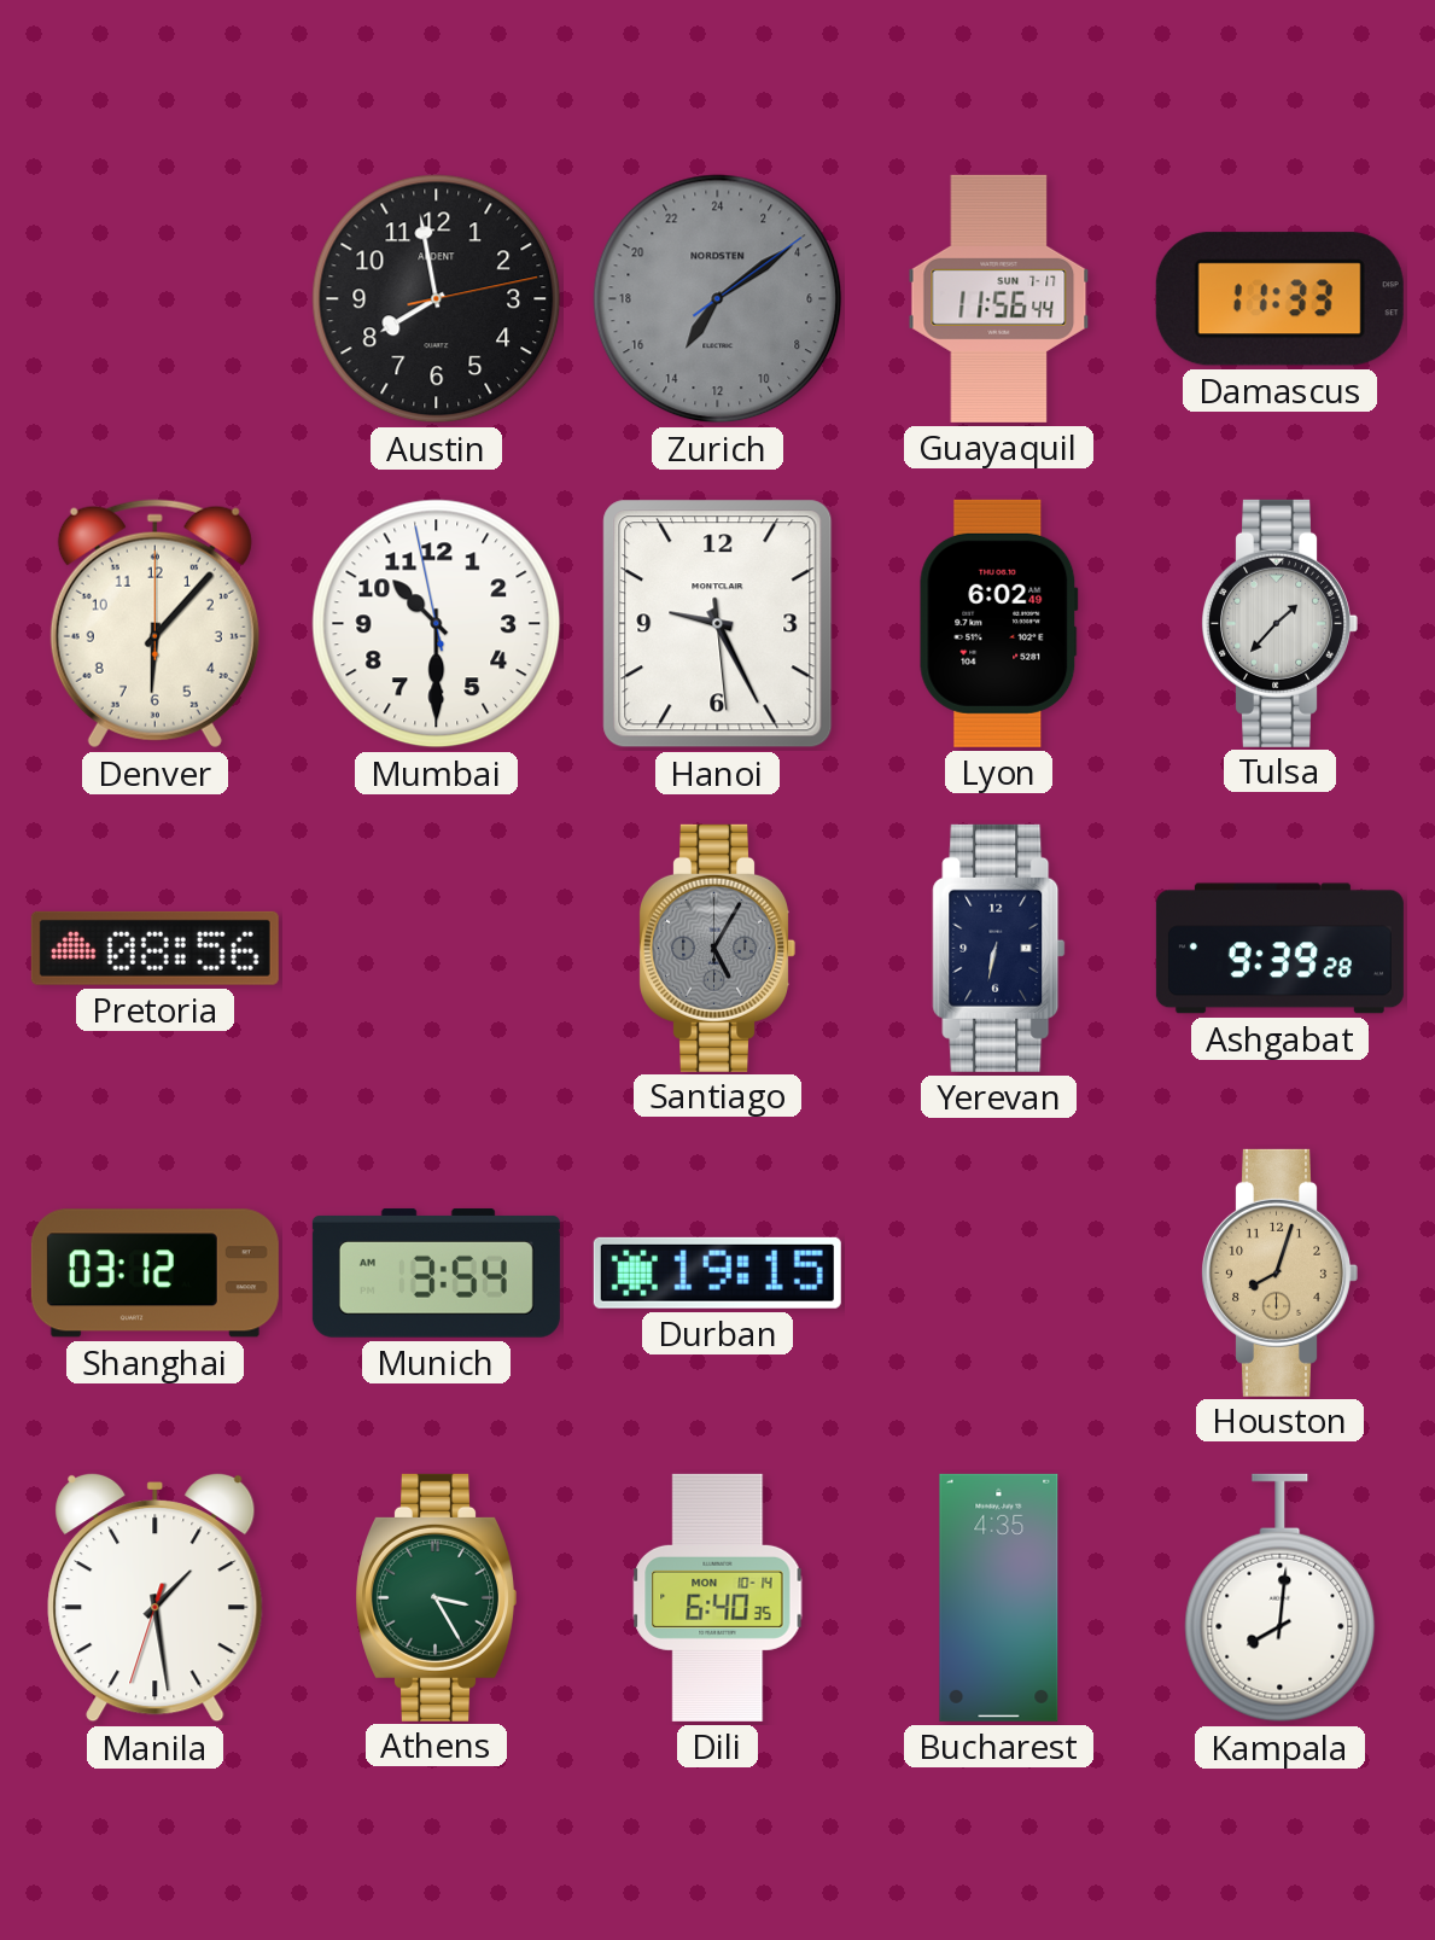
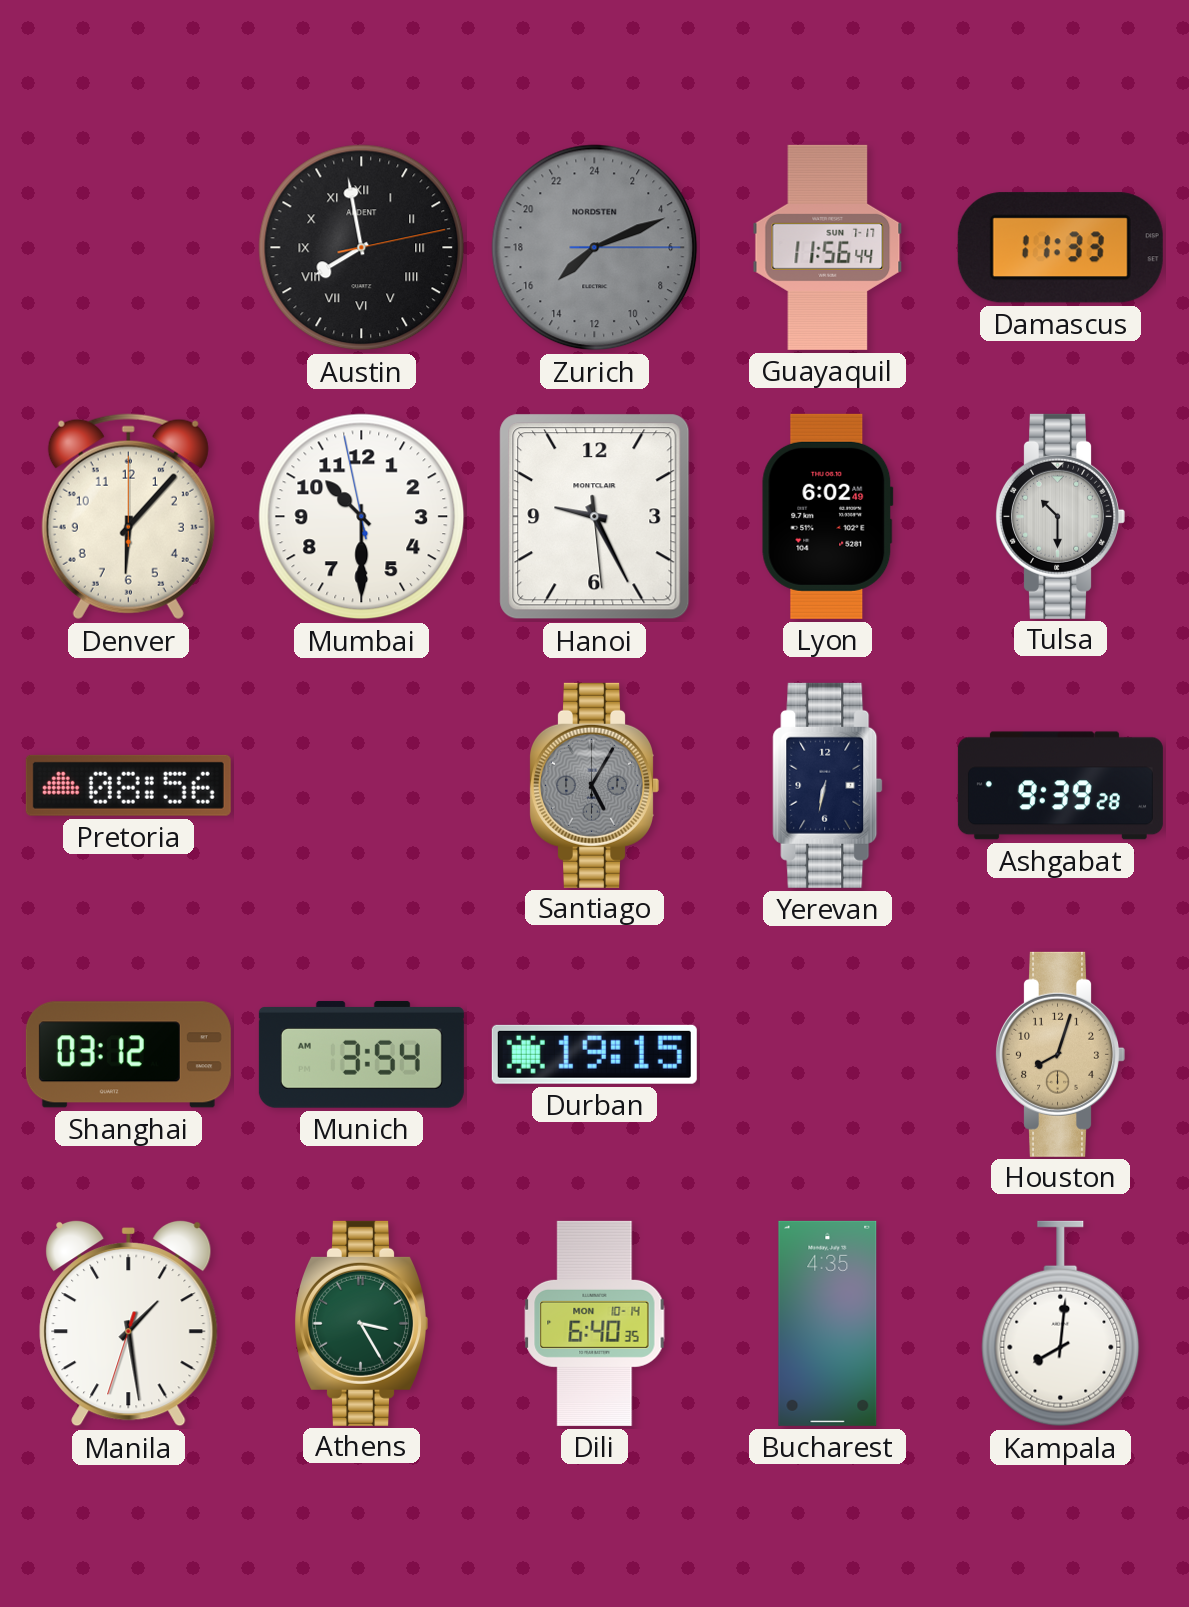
Austin numerals: Arabic -> Roman (362, 248)
Zurich: 14:09 -> 15:11 (595, 248)
Tulsa: 1:37 -> 10:30 (1060, 516)
